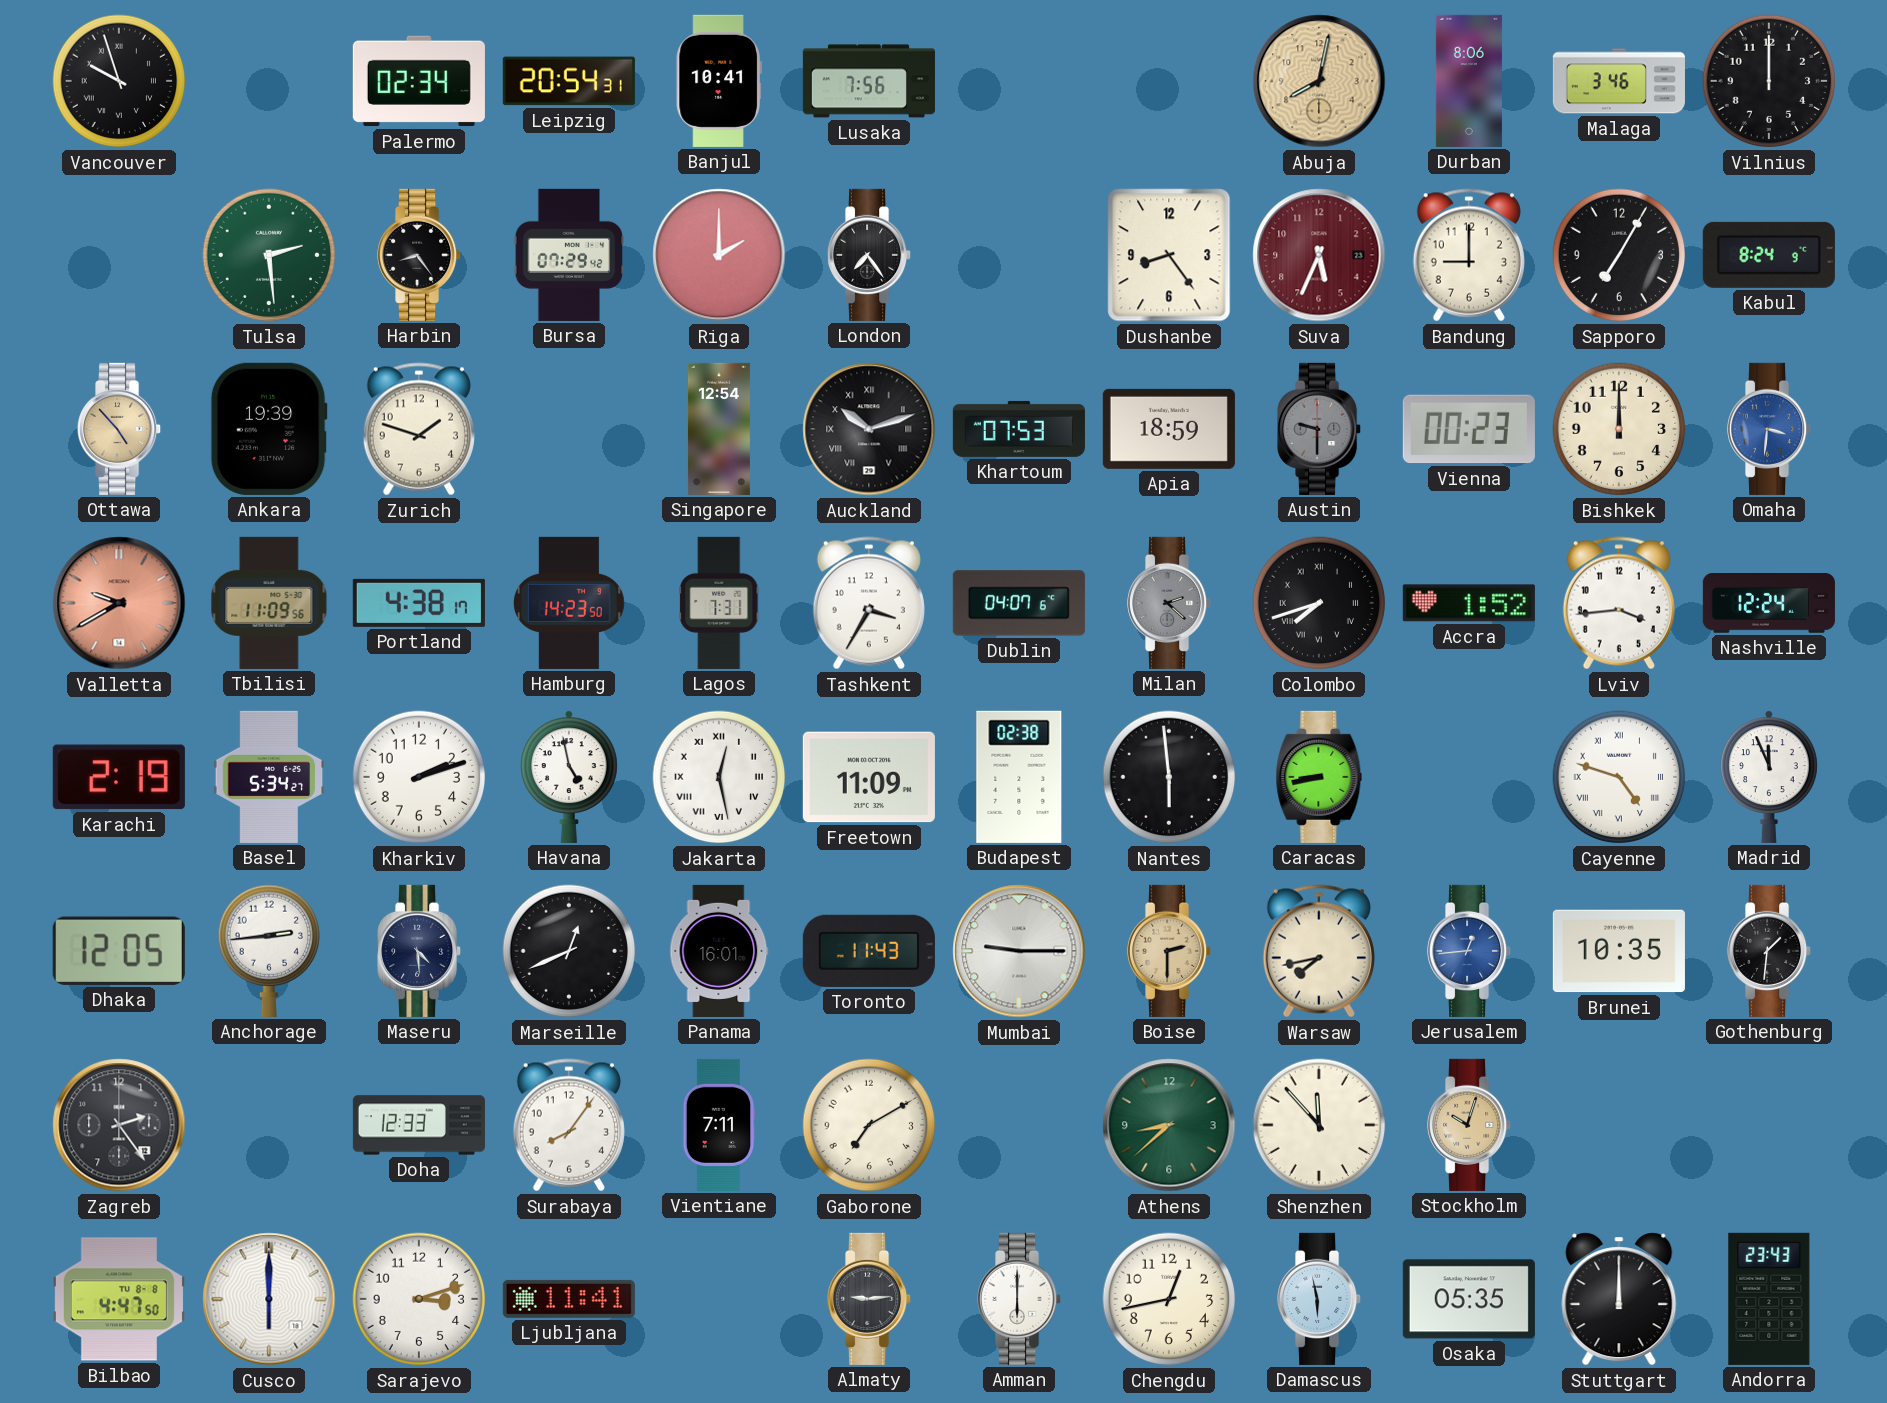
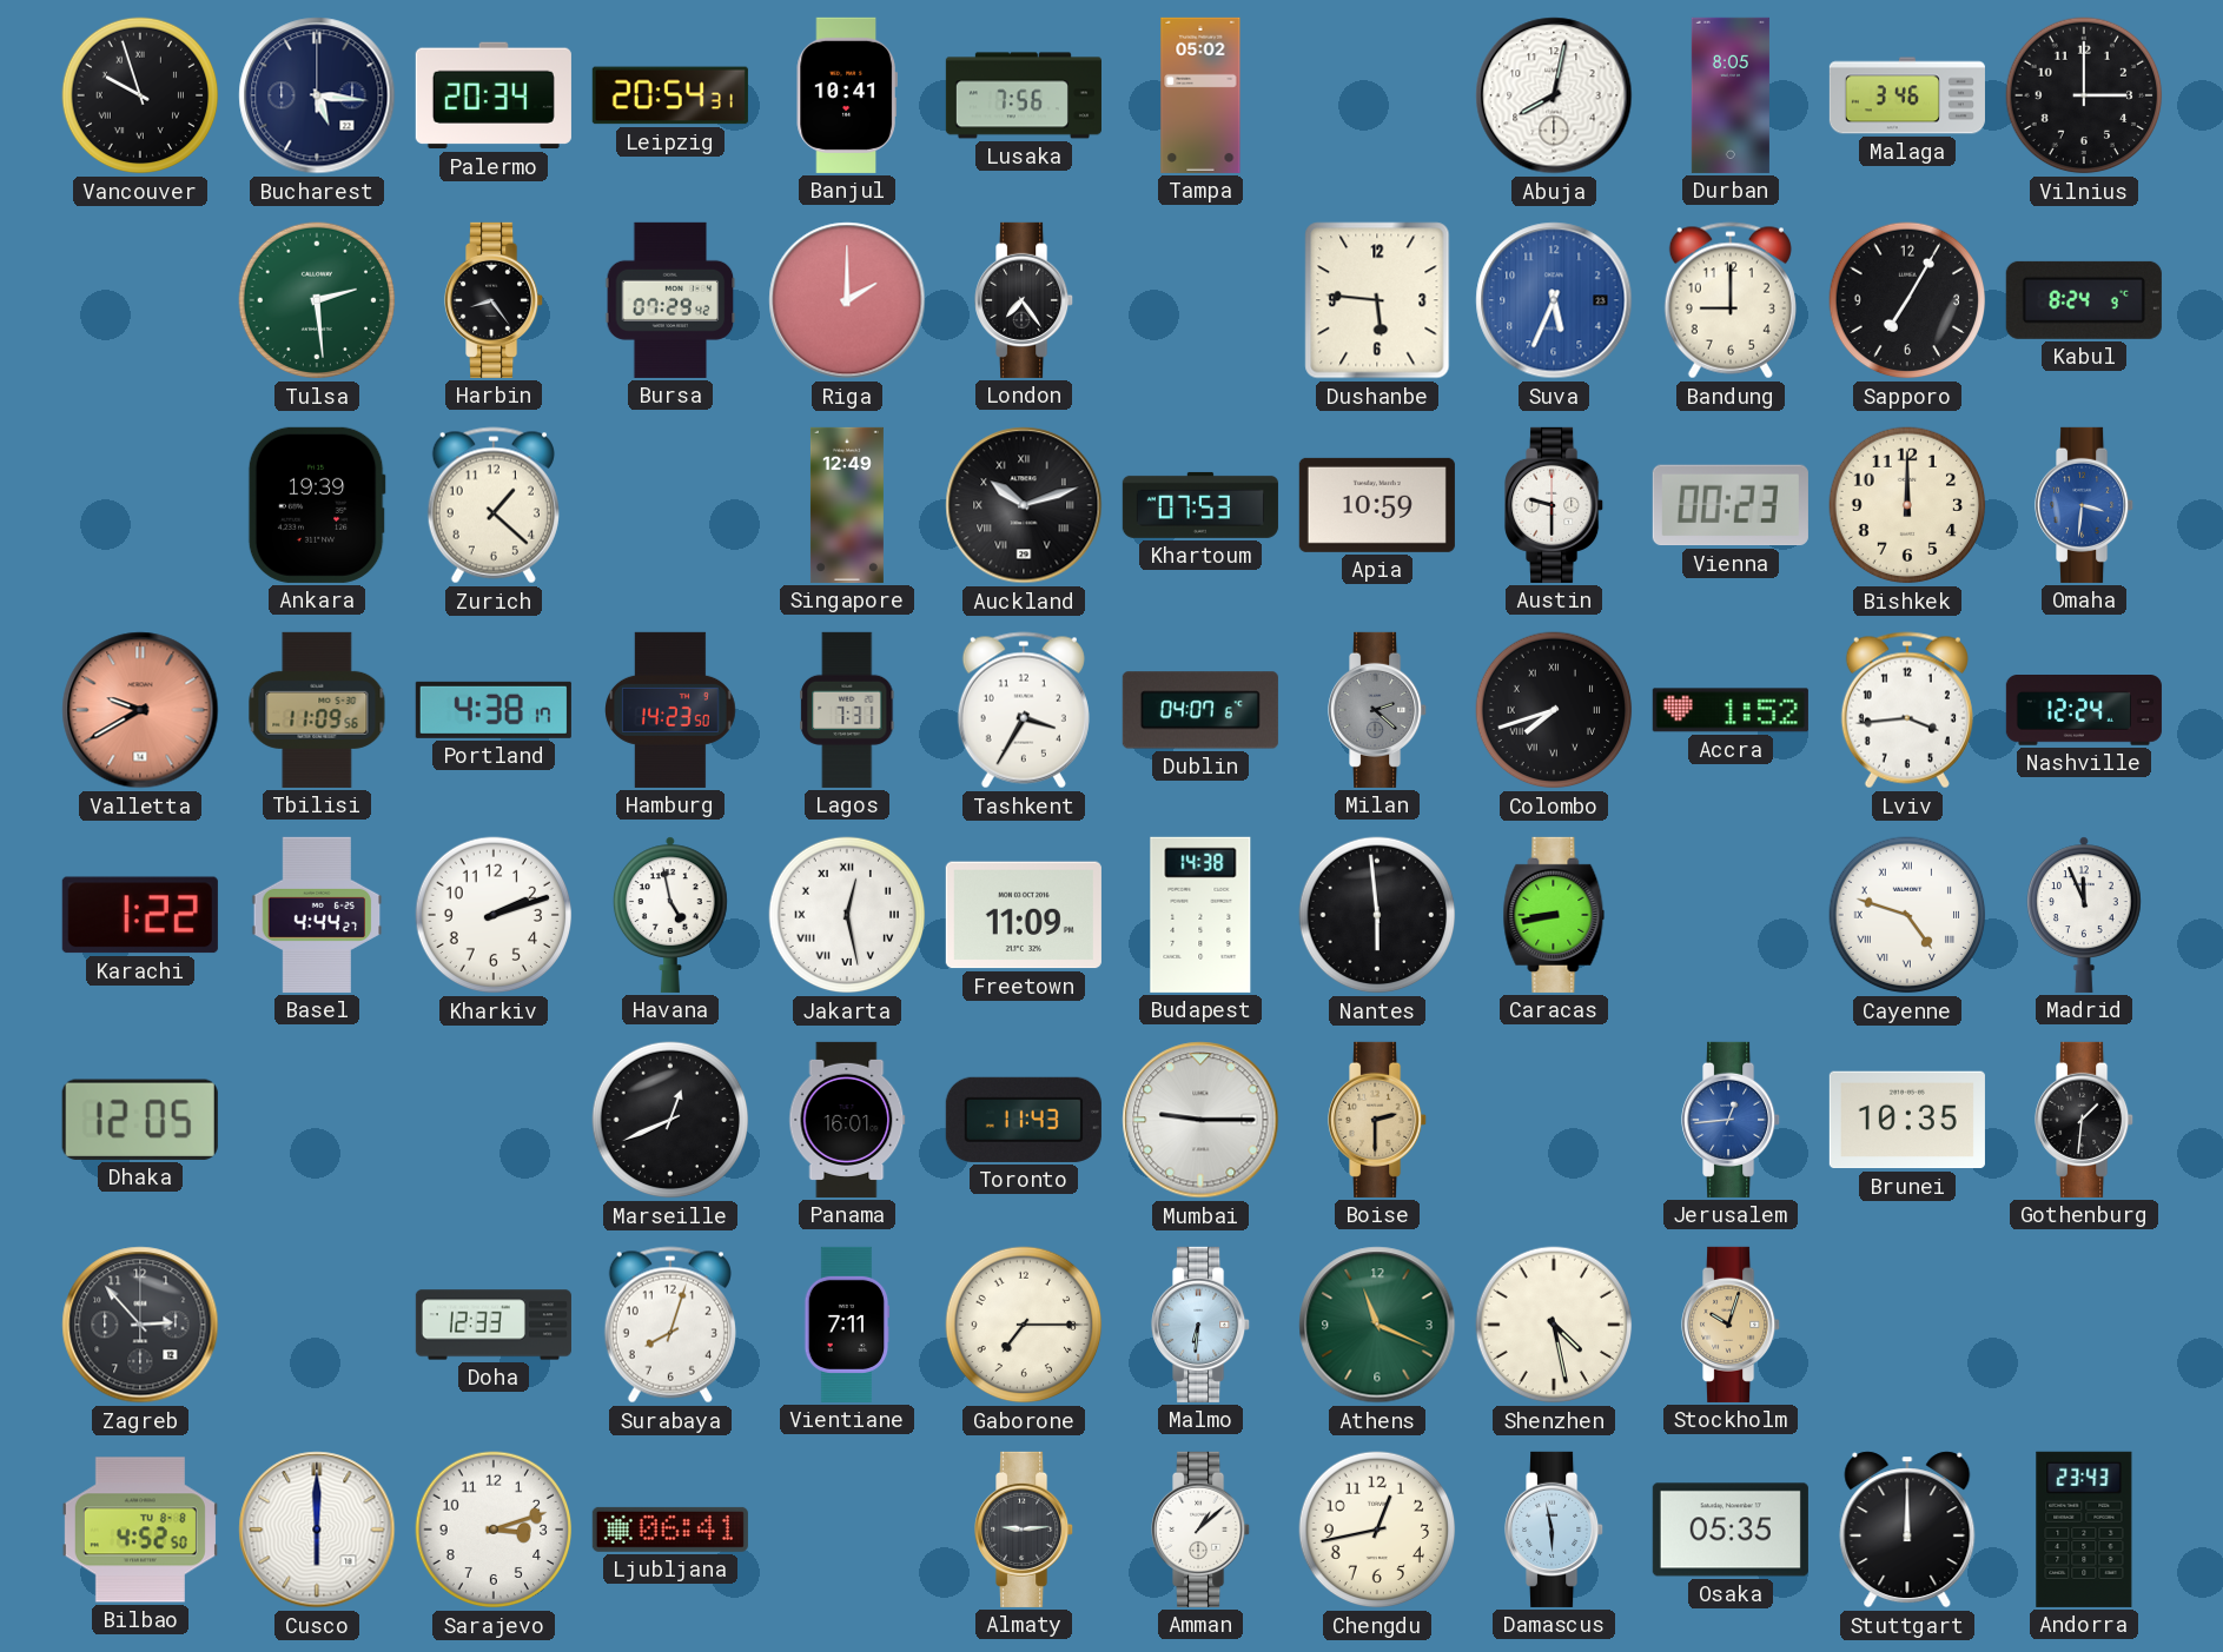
Bucharest: none -> 5:16 (317, 95)
Palermo: 02:34 -> 20:34 (494, 95)
Tampa: none -> 05:02 (1200, 95)
Abuja dial: champagne -> white (1554, 95)
Durban: 8:06 -> 8:05 (1731, 95)
Vilnius: 12:00 -> 3:00 (2084, 95)
Dushanbe: 8:24 -> 5:46 (1377, 300)
Suva dial: burgundy -> blue (1554, 300)
Ottawa: 4:53 -> none (120, 429)
Zurich: 1:48 -> 1:22 (494, 505)
Singapore: 12:54 -> 12:49 (847, 505)
Apia: 18:59 -> 10:59 (1377, 505)
Austin dial: grey -> white (1555, 505)
Karachi: 2:19 -> 1:22 (140, 915)
Basel: 5:34 -> 4:44 (317, 915)
Budapest: 02:38 -> 14:38 (1200, 915)
Anchorage: 2:44 -> none (268, 951)
Maseru: 4:29 -> none (420, 951)
Warsaw: 7:43 -> none (1319, 951)
Zagreb: 2:24 -> 2:53 (140, 1325)
Surabaya: 8:06 -> 8:03 (670, 1325)
Gaborone: 7:10 -> 7:15 (1024, 1325)
Malmo: none -> 6:31 (1202, 1325)
Athens: 8:38 -> 11:19 (1377, 1325)
Shenzhen: 11:53 -> 4:28 (1554, 1325)
Bilbao: 4:47 -> 4:52 (140, 1530)
Ljubljana: 11:41 -> 06:41 (670, 1530)
Amman: 6:00 -> 1:08 (1202, 1530)
